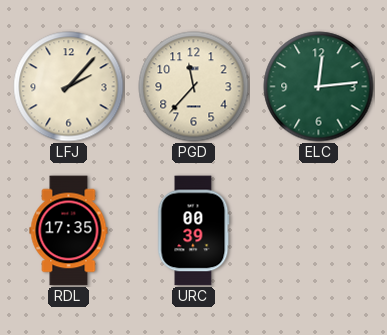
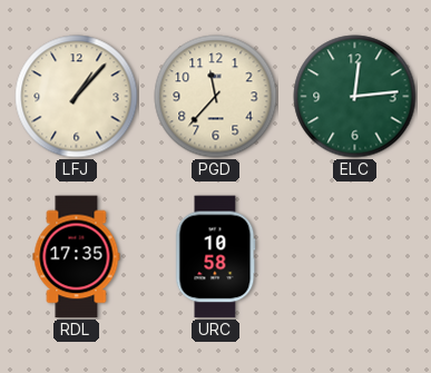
LFJ: 2:07 -> 1:07 (77, 97)
URC: 00:39 -> 10:58 (216, 257)
